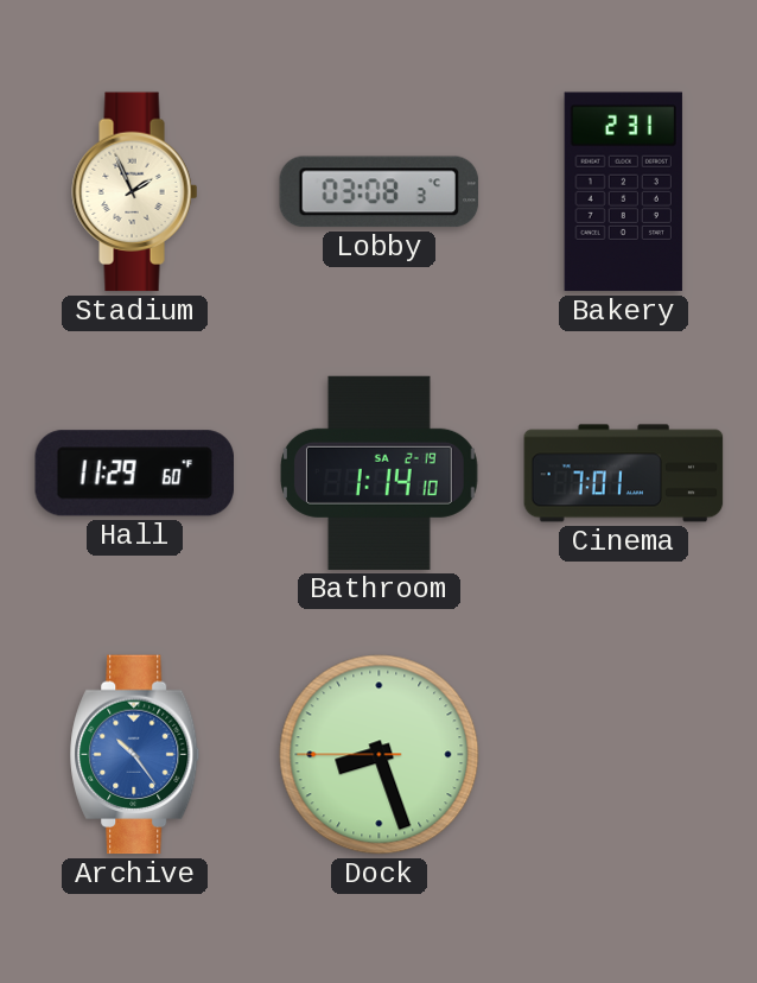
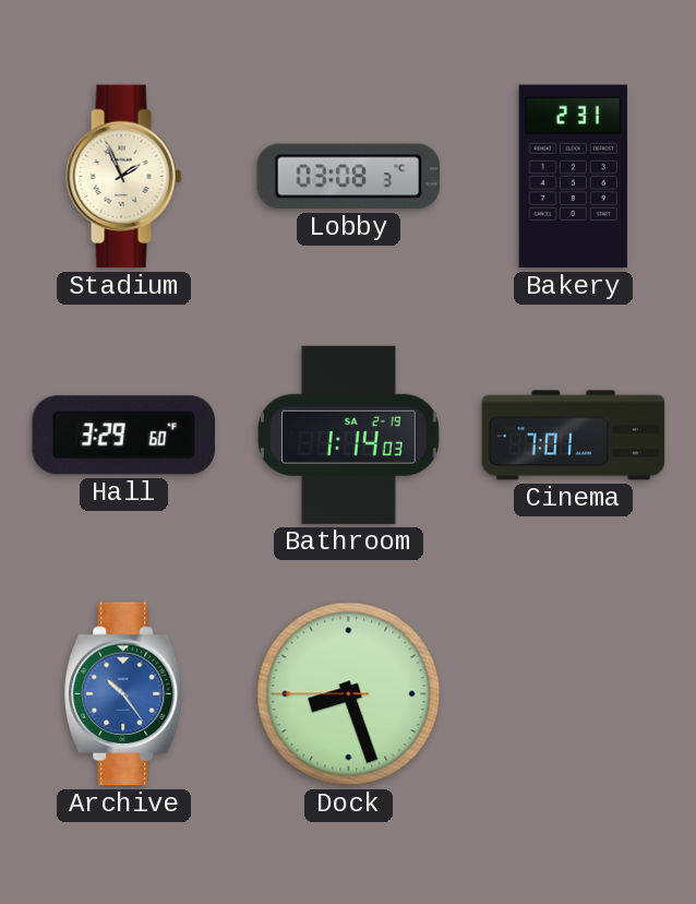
Hall: 11:29 -> 3:29 (123, 436)
Bathroom: 1:14:10 -> 1:14:03 (348, 435)
